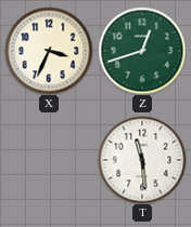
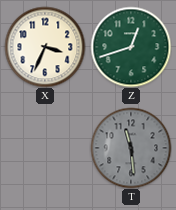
T dial: white -> grey (131, 148)
